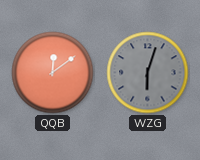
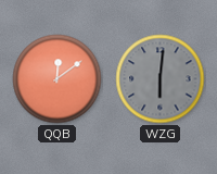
WZG: 6:03 -> 6:01 (161, 79)
